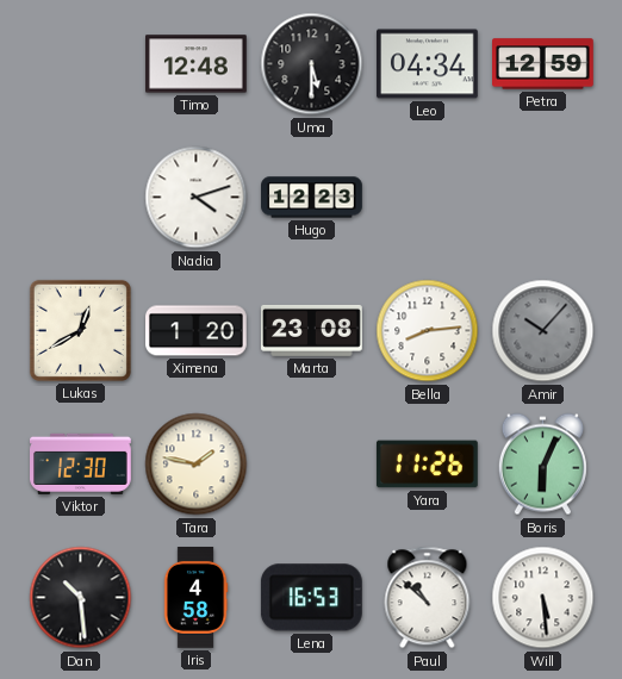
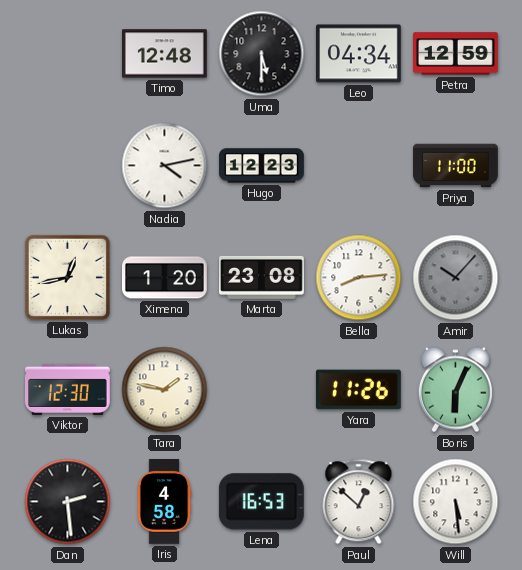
Nadia: 4:12 -> 4:13 (165, 166)
Priya: none -> 11:00 (456, 166)
Lukas: 12:40 -> 12:43 (67, 277)
Dan: 10:29 -> 2:29 (68, 502)
Paul: 10:52 -> 12:52 (359, 502)
